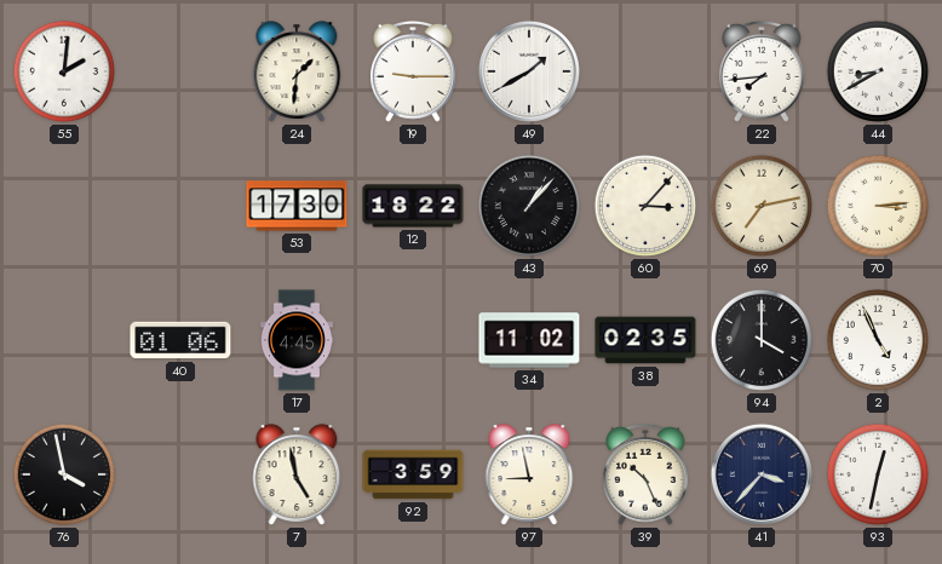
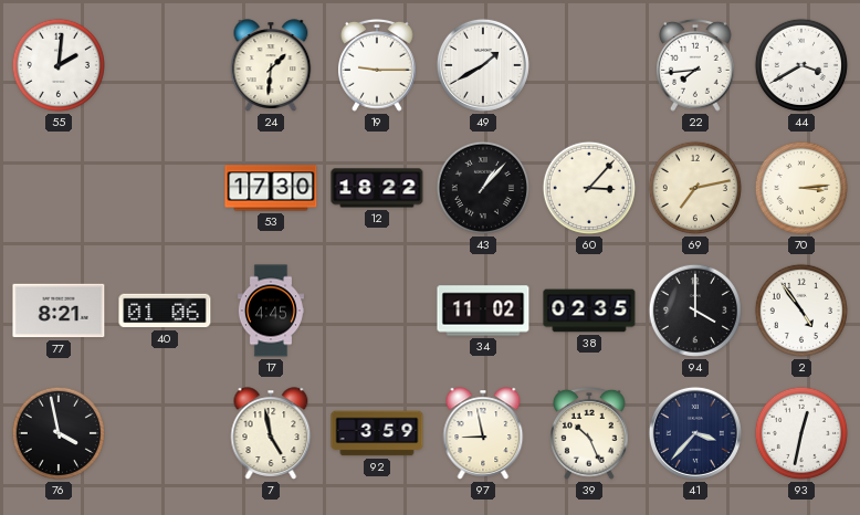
44: 8:40 -> 3:40 (801, 65)
77: none -> 8:21 (59, 311)
2: 4:56 -> 4:54 (801, 311)
